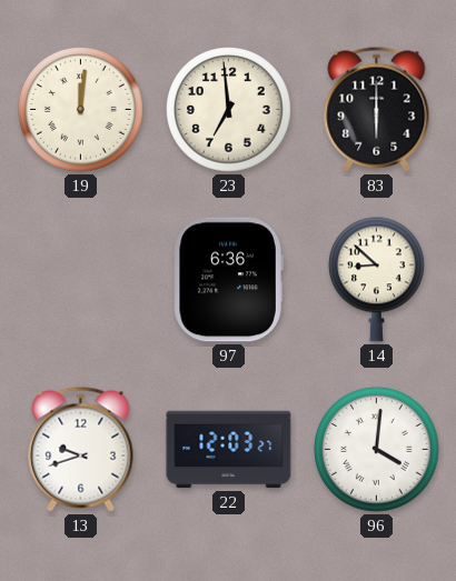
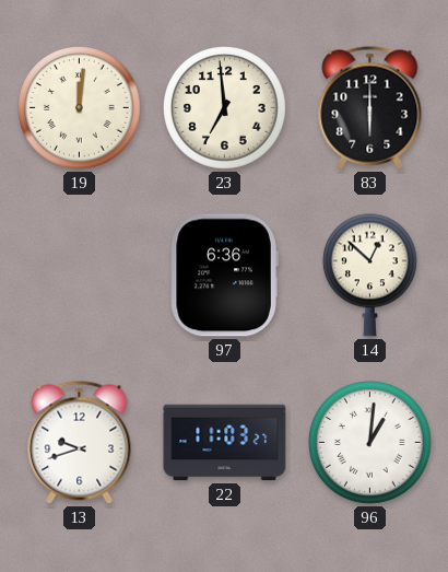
14: 8:52 -> 12:52 (369, 275)
22: 12:03 -> 11:03 (225, 443)
96: 4:01 -> 1:01 (370, 443)
